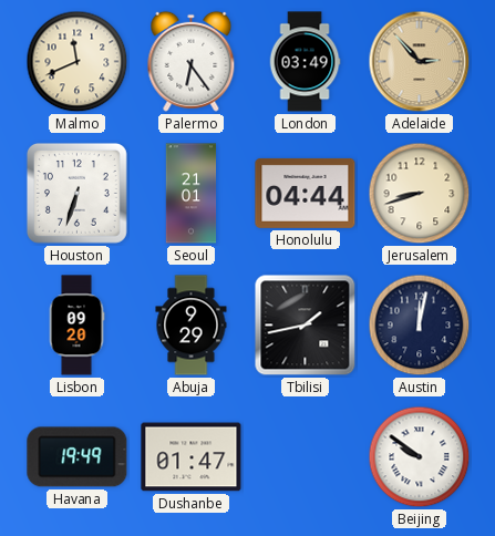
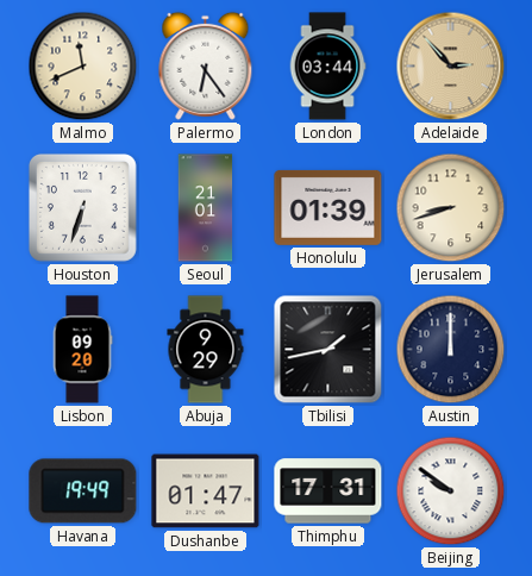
London: 03:49 -> 03:44 (327, 67)
Honolulu: 04:44 -> 01:39 (328, 207)
Austin: 12:02 -> 12:00 (451, 350)
Thimphu: none -> 17:31 (328, 492)
